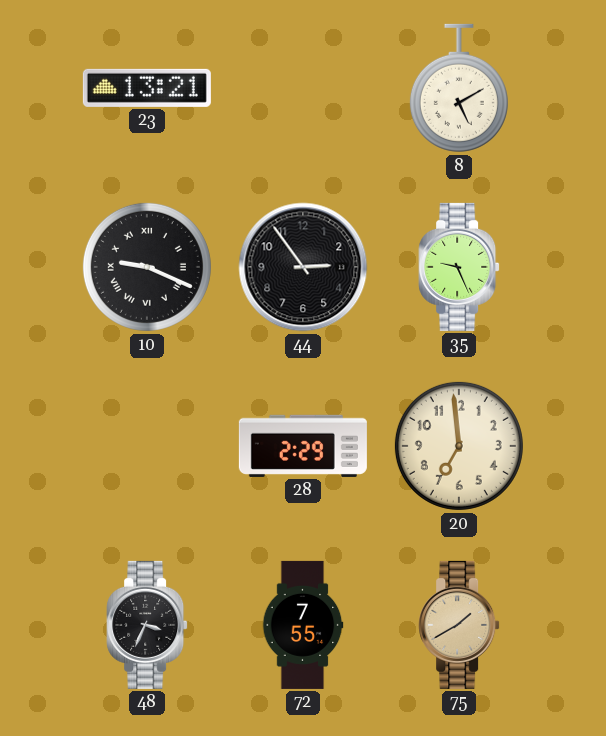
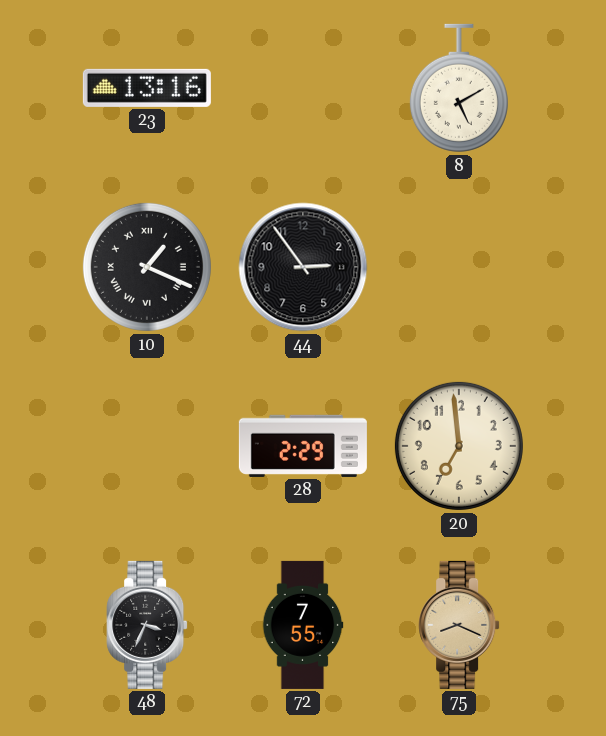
23: 13:21 -> 13:16 (147, 88)
10: 9:19 -> 1:19 (147, 267)
35: 9:26 -> none (459, 267)
75: 1:40 -> 8:19 (459, 625)
